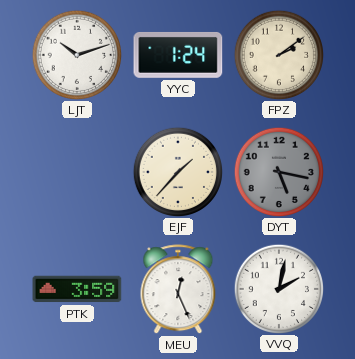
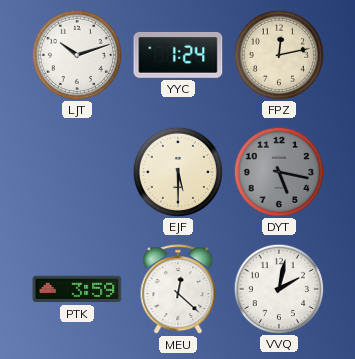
FPZ: 2:09 -> 12:13 (278, 54)
EJF: 1:37 -> 5:30 (177, 171)
MEU: 12:26 -> 12:22 (178, 290)
